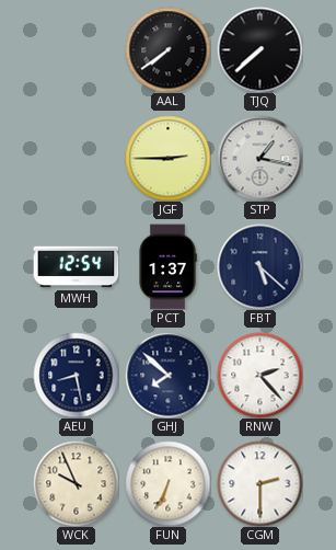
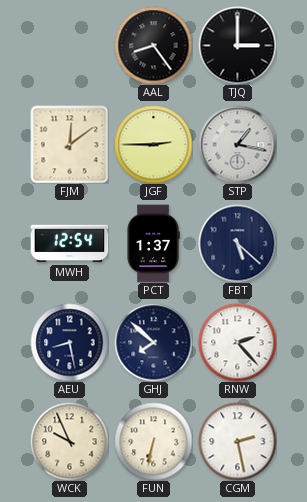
AAL: 7:39 -> 8:24 (153, 45)
TJQ: 7:38 -> 3:00 (237, 45)
FJM: none -> 12:09 (69, 144)
FUN: 6:34 -> 6:32 (153, 441)
CGM: 2:30 -> 2:28 (237, 441)
